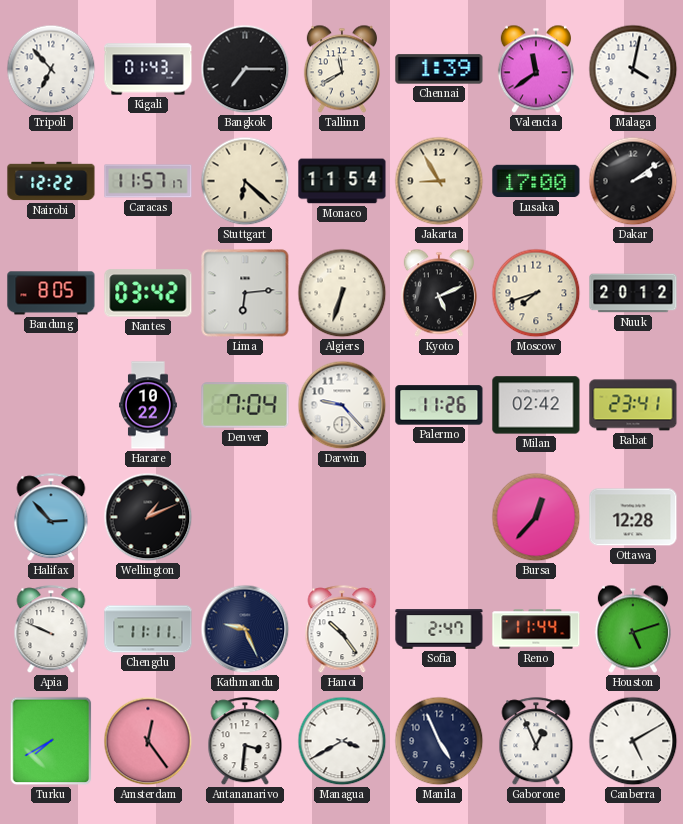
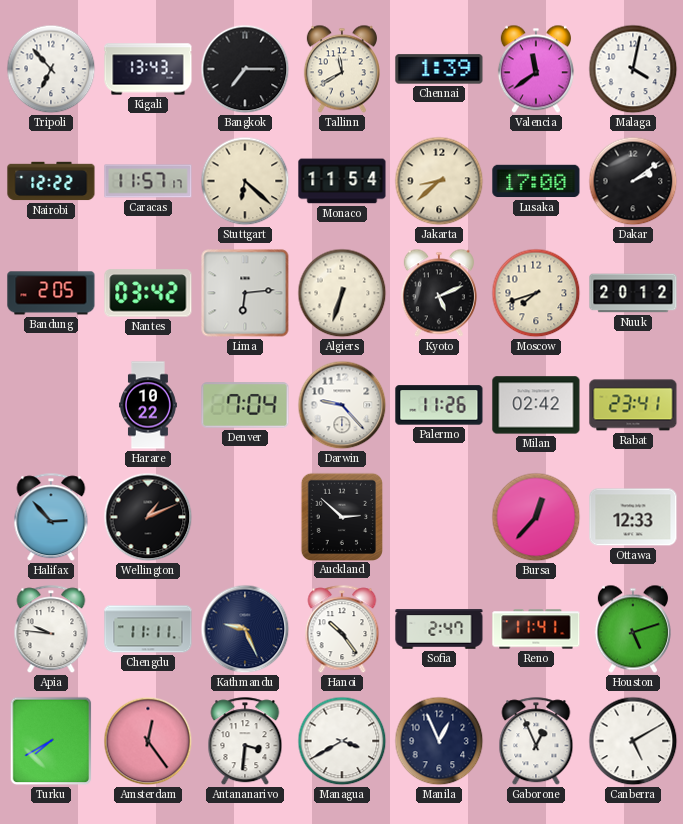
Kigali: 01:43 -> 13:43 (148, 69)
Jakarta: 8:55 -> 8:38 (439, 181)
Bandung: 8:05 -> 2:05 (51, 293)
Auckland: none -> 2:52 (341, 516)
Ottawa: 12:28 -> 12:33 (633, 517)
Apia: 9:49 -> 9:46 (51, 630)
Reno: 11:44 -> 11:41 (536, 629)
Manila: 4:56 -> 12:56 (439, 741)
